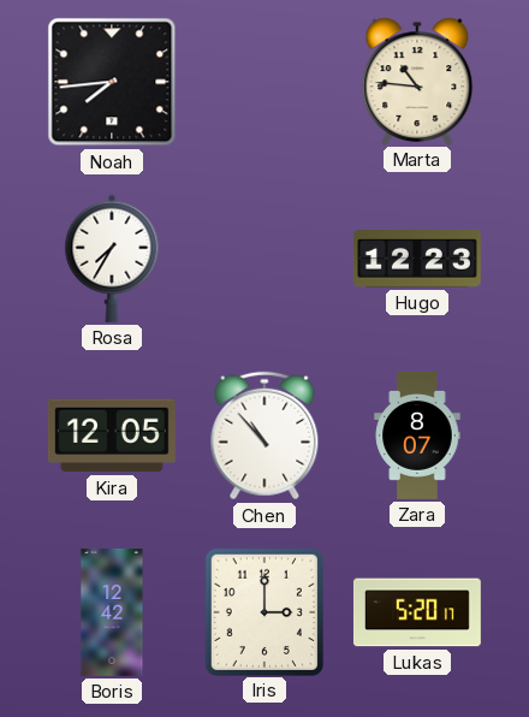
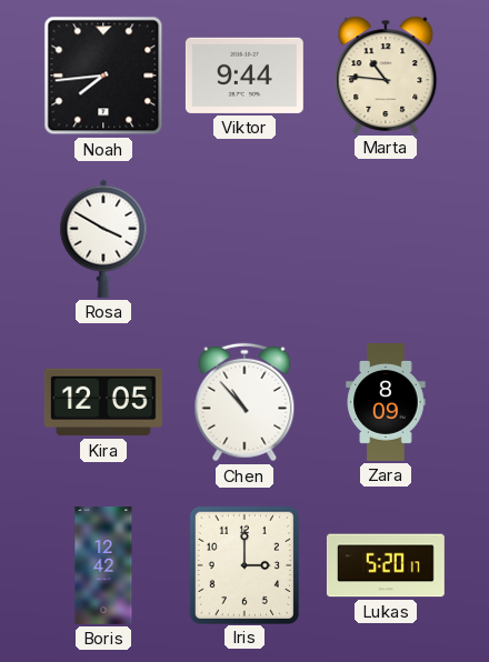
Viktor: none -> 9:44 (244, 76)
Rosa: 7:35 -> 3:50 (103, 239)
Hugo: 12:23 -> none (417, 259)
Zara: 8:07 -> 8:09 (386, 402)
